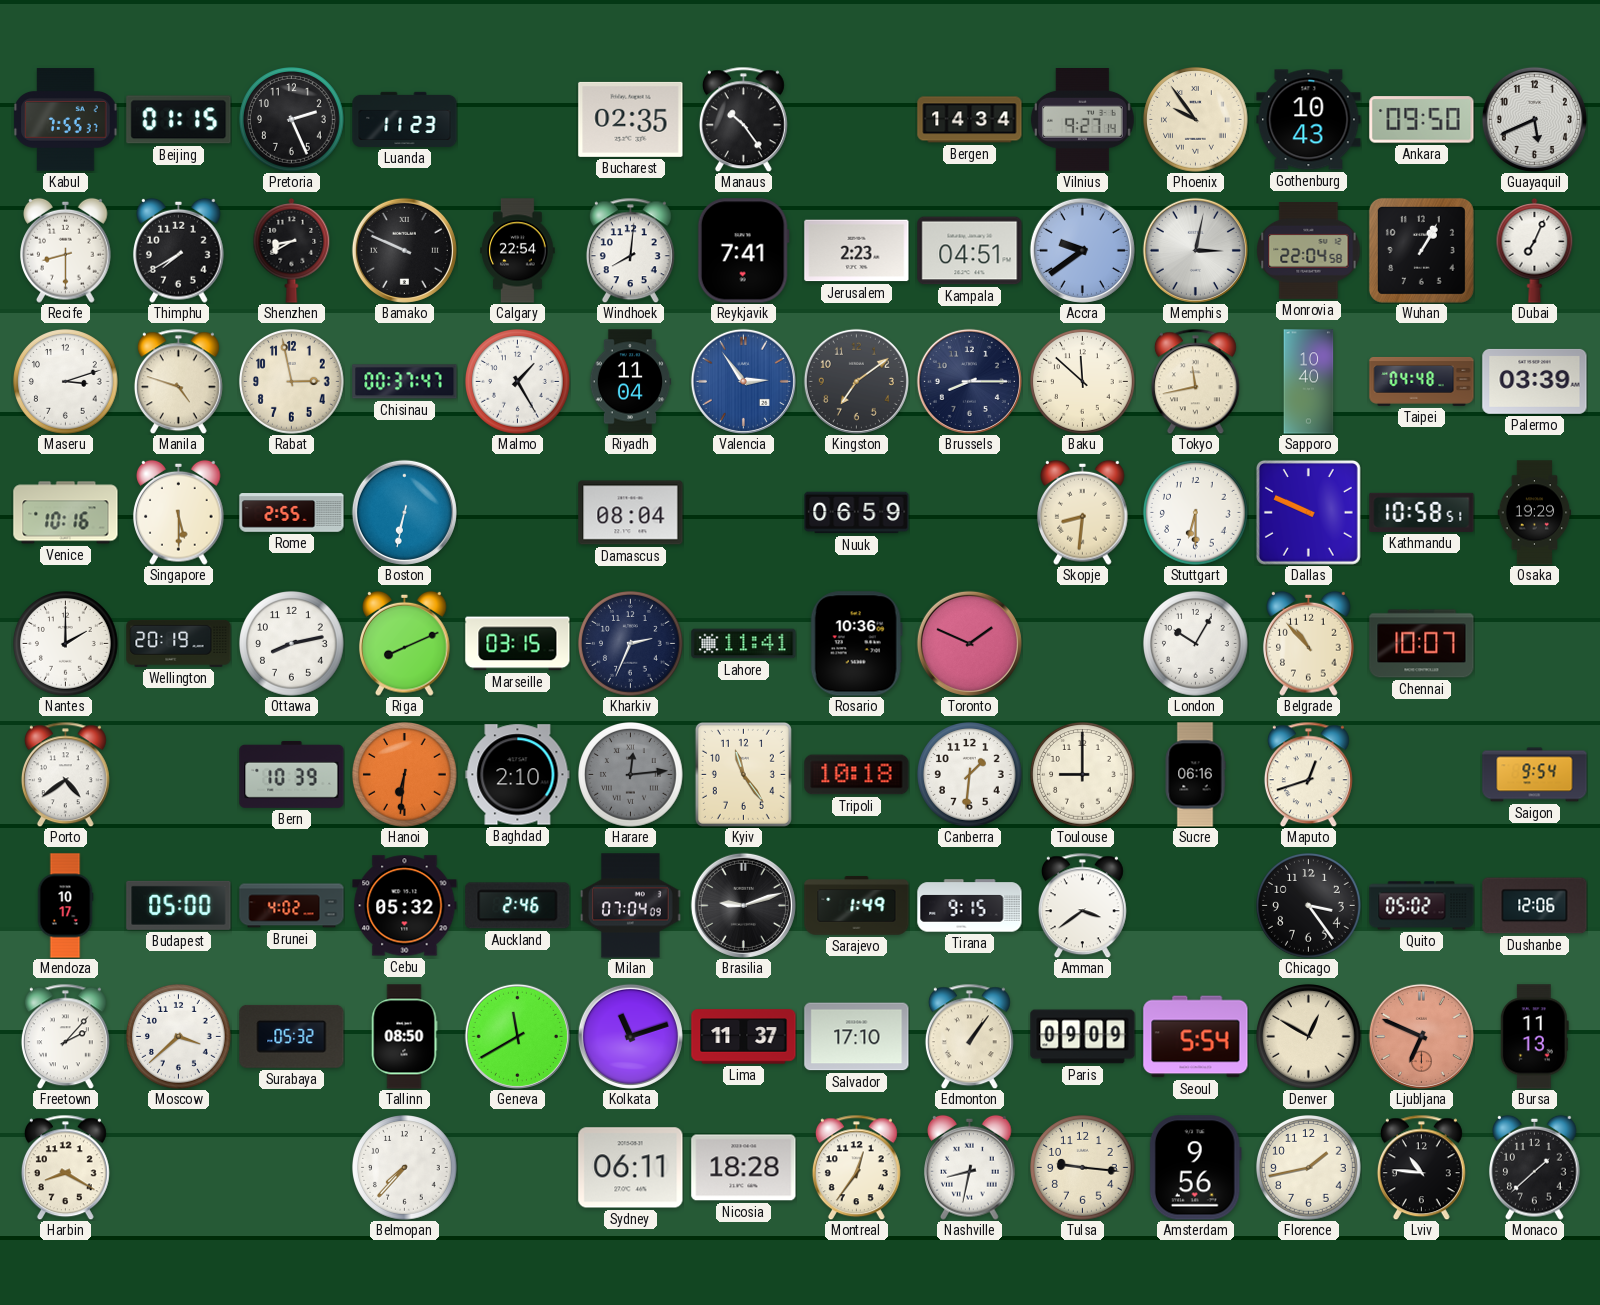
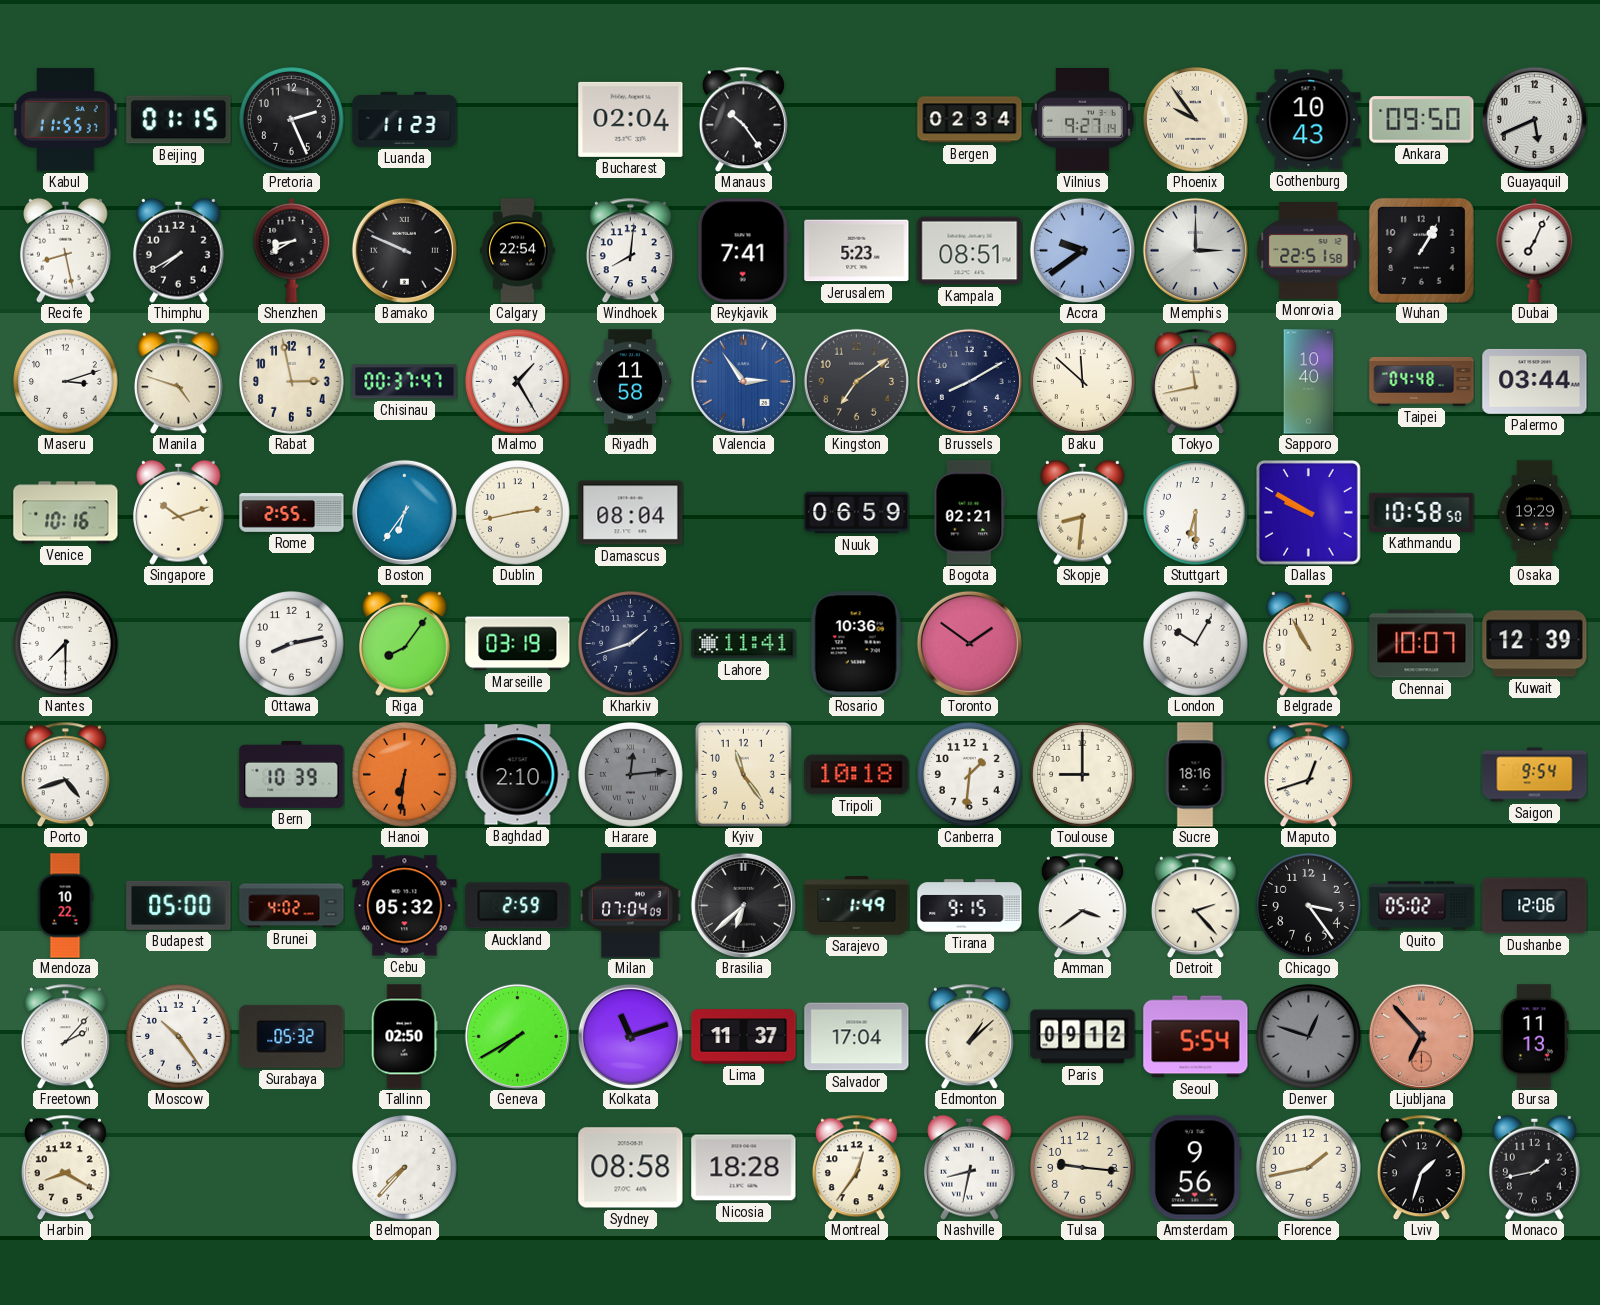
Kabul: 7:55 -> 11:55 (66, 120)
Bucharest: 02:35 -> 02:04 (631, 119)
Bergen: 14:34 -> 02:34 (970, 120)
Recife: 8:30 -> 8:28 (66, 250)
Jerusalem: 2:23 -> 5:23 (857, 251)
Kampala: 04:51 -> 08:51 (970, 251)
Memphis: 3:02 -> 3:00 (1195, 250)
Monrovia: 22:04 -> 22:51 (1309, 251)
Riyadh: 11:04 -> 11:58 (630, 382)
Brussels: 8:15 -> 8:10 (969, 381)
Palermo: 03:39 -> 03:44 (1535, 381)
Singapore: 5:30 -> 10:12 (179, 512)
Boston: 6:32 -> 6:36 (404, 512)
Dublin: none -> 2:43 (518, 513)
Bogota: none -> 02:21 (970, 513)
Dallas: 9:49 -> 9:50 (1308, 512)
Kathmandu: 10:58:51 -> 10:58:50 (1422, 512)
Nantes: 2:00 -> 7:30 (66, 644)
Wellington: 20:19 -> none (179, 643)
Riga: 8:11 -> 8:06 (405, 643)
Marseille: 03:15 -> 03:19 (518, 644)
Kharkiv: 2:34 -> 1:42 (631, 644)
Toronto: 1:49 -> 1:51 (969, 643)
Belgrade: 10:53 -> 10:55 (1309, 643)
Kuwait: none -> 12:39 (1535, 644)
Porto: 4:39 -> 4:42 (65, 774)
Sucre: 06:16 -> 18:16 (1195, 775)
Mendoza: 10:17 -> 10:22 (65, 906)
Auckland: 2:46 -> 2:59 (518, 906)
Brasilia: 9:12 -> 6:38 (743, 905)
Detroit: none -> 2:23 (1195, 905)
Moscow: 3:38 -> 10:24 (179, 1037)
Tallinn: 08:50 -> 02:50 (404, 1037)
Geneva: 11:40 -> 7:40 (517, 1036)
Salvador: 17:10 -> 17:04 (857, 1037)
Edmonton: 1:06 -> 1:08 (969, 1036)
Paris: 09:09 -> 09:12 (1083, 1037)
Denver: 12:50 -> 12:48 (1309, 1037)
Denver dial: cream -> grey (1309, 1037)
Ljubljana: 6:49 -> 6:53 (1421, 1036)
Sydney: 06:11 -> 08:58 (631, 1168)
Lviv: 10:46 -> 1:33 (1421, 1167)
Monaco: 1:38 -> 1:43 (1535, 1167)
